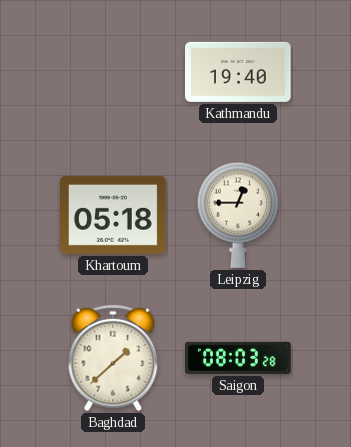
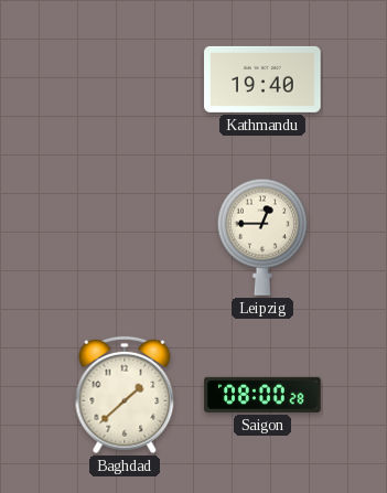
Khartoum: 05:18 -> none (113, 215)
Saigon: 08:03 -> 08:00 (262, 395)
